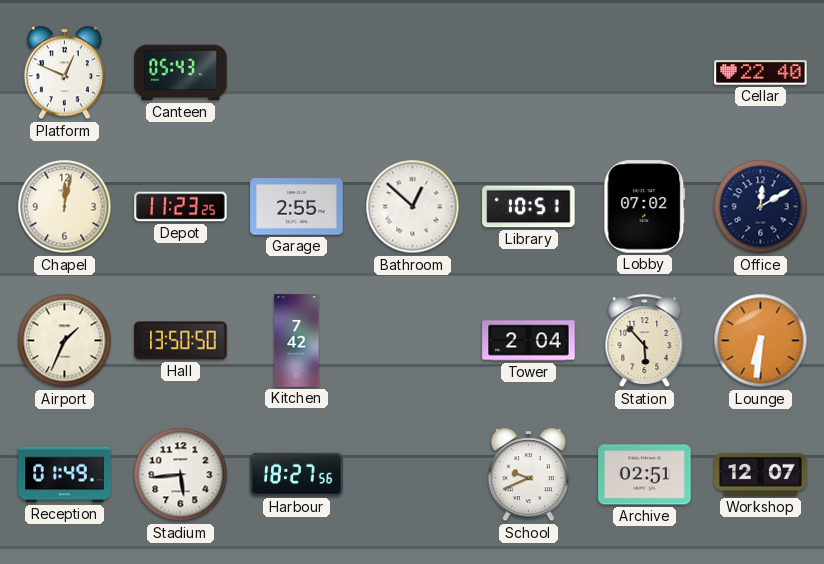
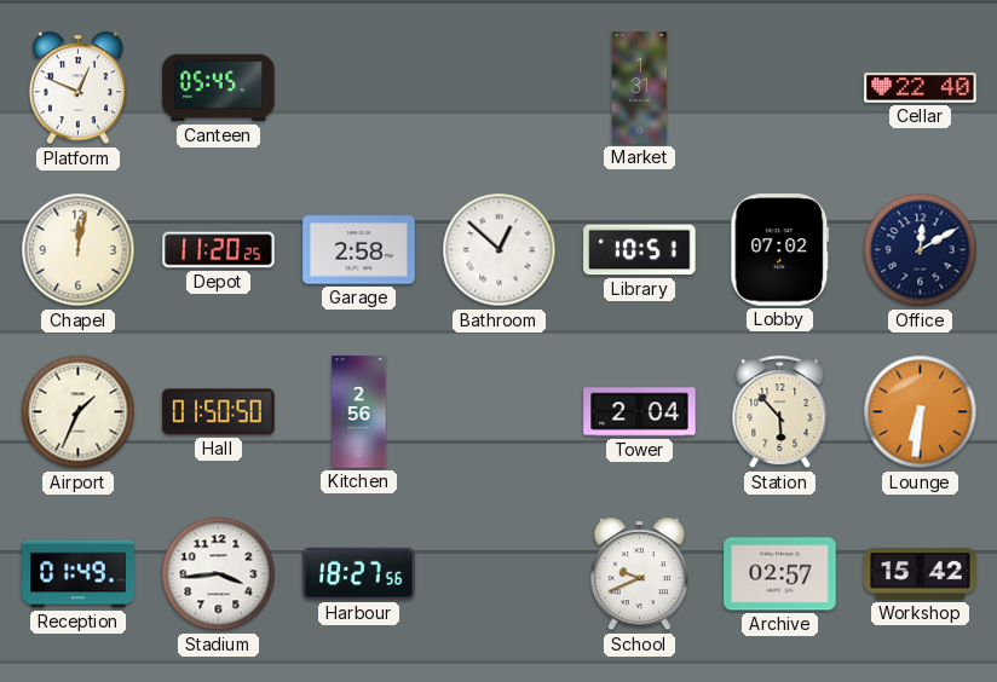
Canteen: 05:43 -> 05:45 (219, 88)
Market: none -> 1:31 (640, 88)
Depot: 11:23 -> 11:20 (219, 250)
Garage: 2:55 -> 2:58 (359, 250)
Hall: 13:50 -> 01:50 (219, 412)
Kitchen: 7:42 -> 2:56 (359, 412)
Stadium: 5:44 -> 3:44 (219, 574)
Archive: 02:51 -> 02:57 (780, 574)
Workshop: 12:07 -> 15:42 (921, 573)
